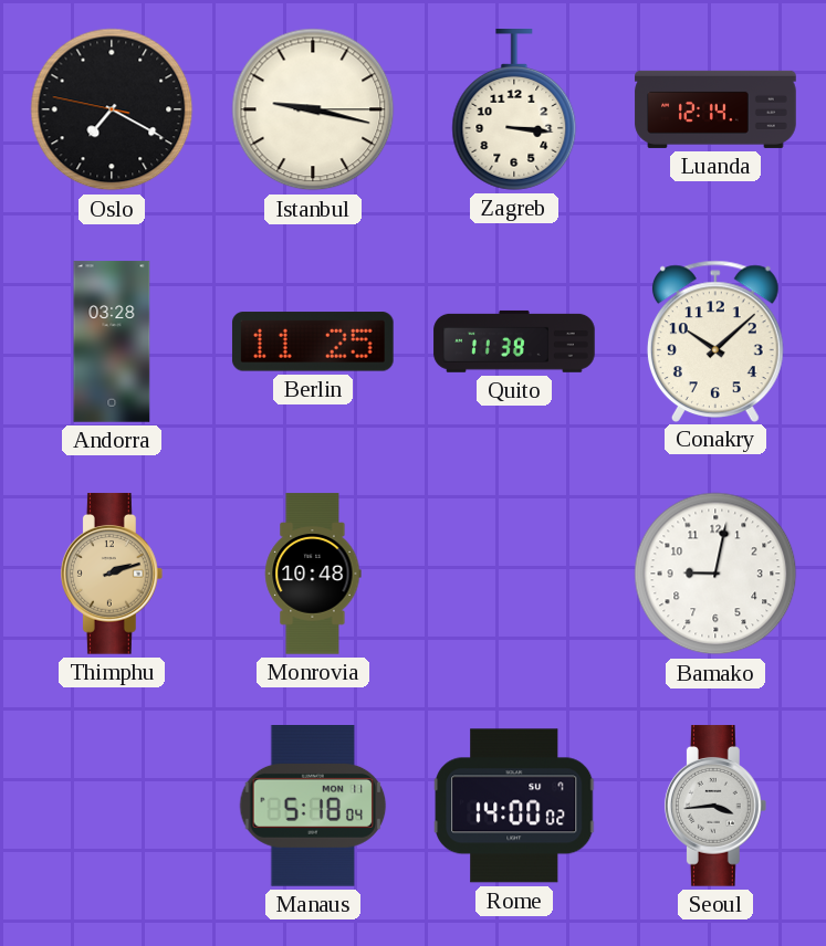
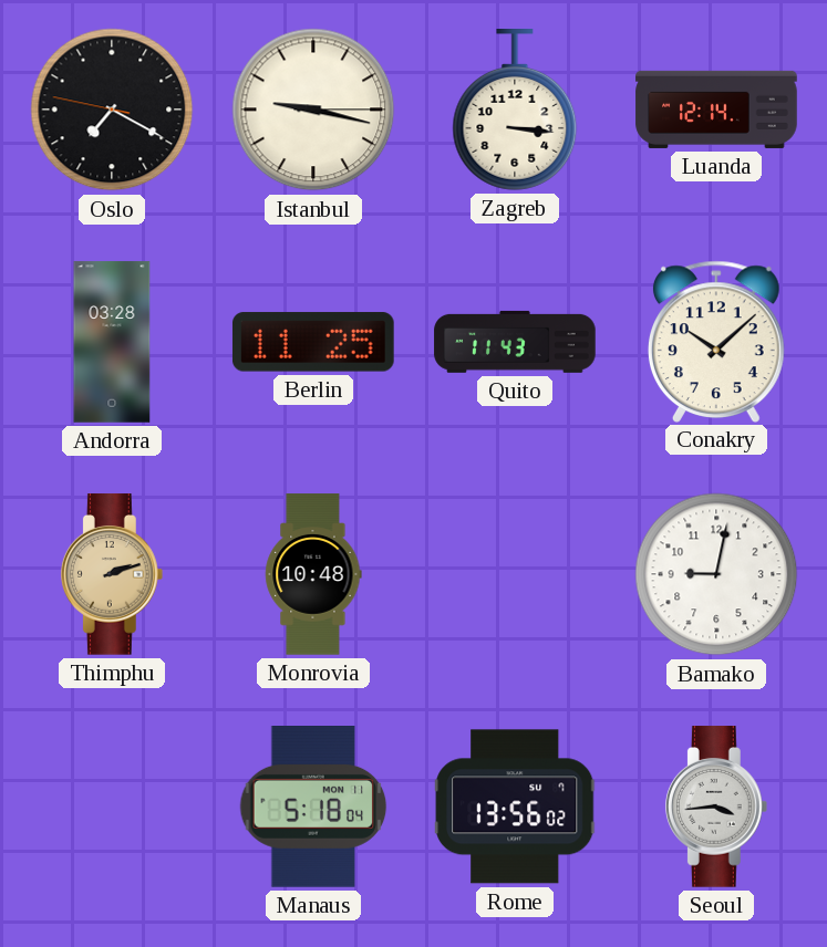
Quito: 11:38 -> 11:43 (515, 342)
Rome: 14:00 -> 13:56 (515, 806)
